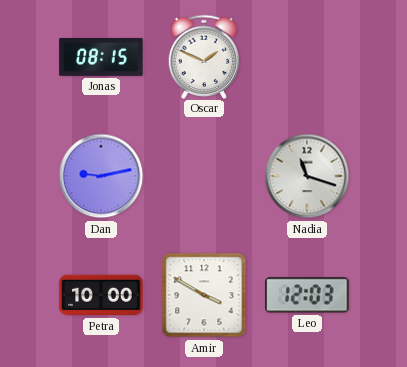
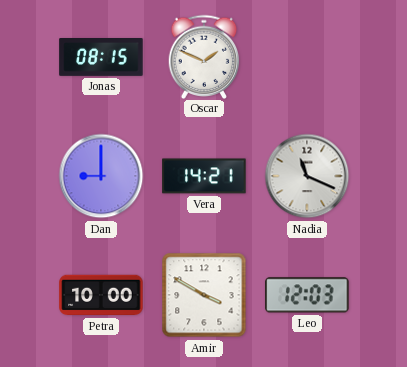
Dan: 9:13 -> 9:00 (101, 176)
Vera: none -> 14:21 (204, 176)
Nadia: 11:18 -> 11:19 (307, 176)
